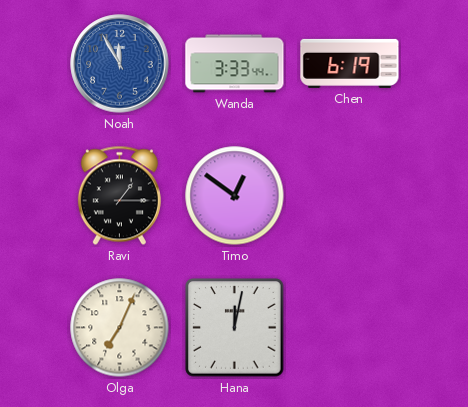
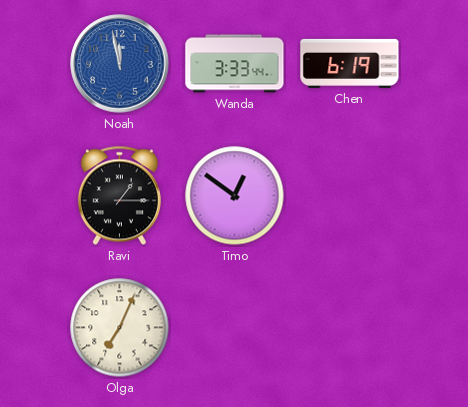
Noah: 11:55 -> 11:58 (120, 64)
Hana: 12:02 -> none (235, 328)
